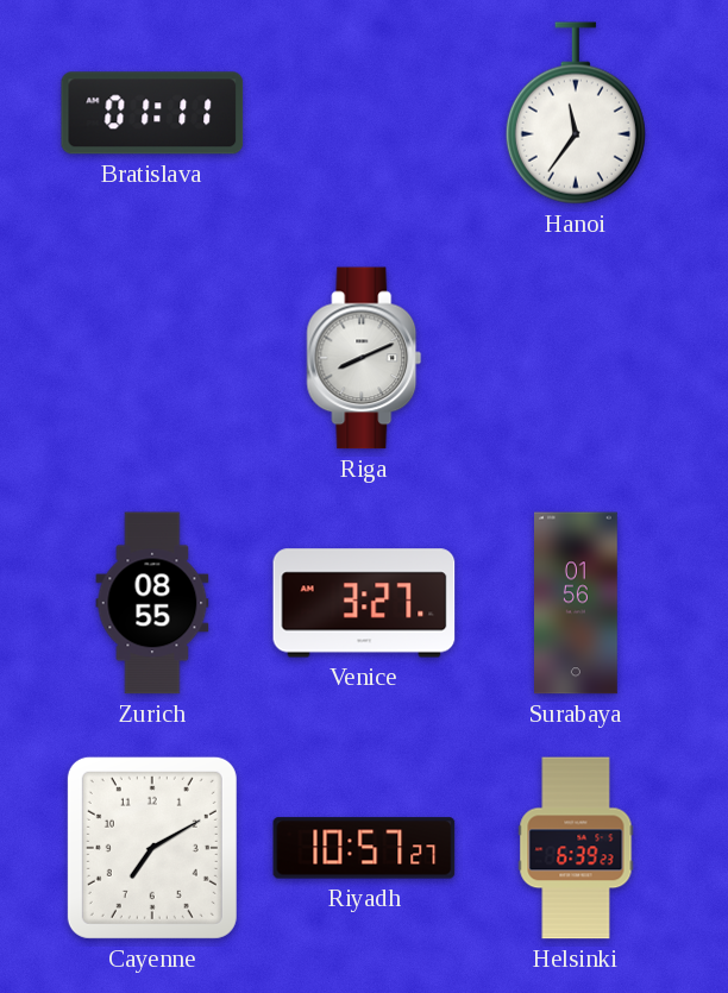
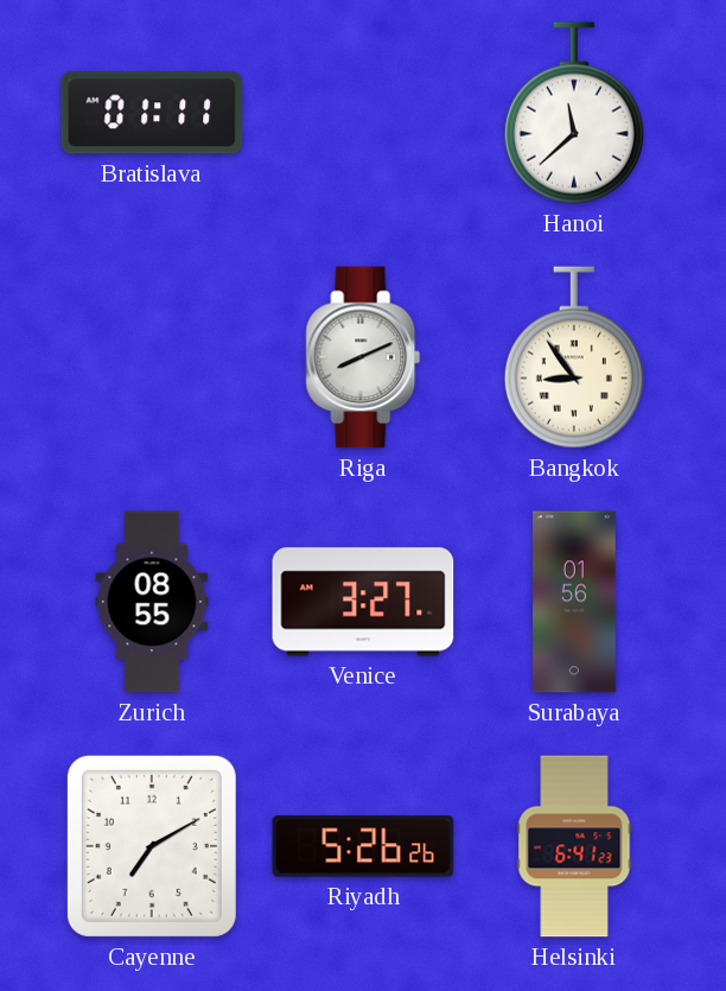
Hanoi: 11:36 -> 11:38 (574, 113)
Bangkok: none -> 8:54 (574, 357)
Riyadh: 10:57 -> 5:26 (363, 846)
Helsinki: 6:39 -> 6:41 (574, 846)
